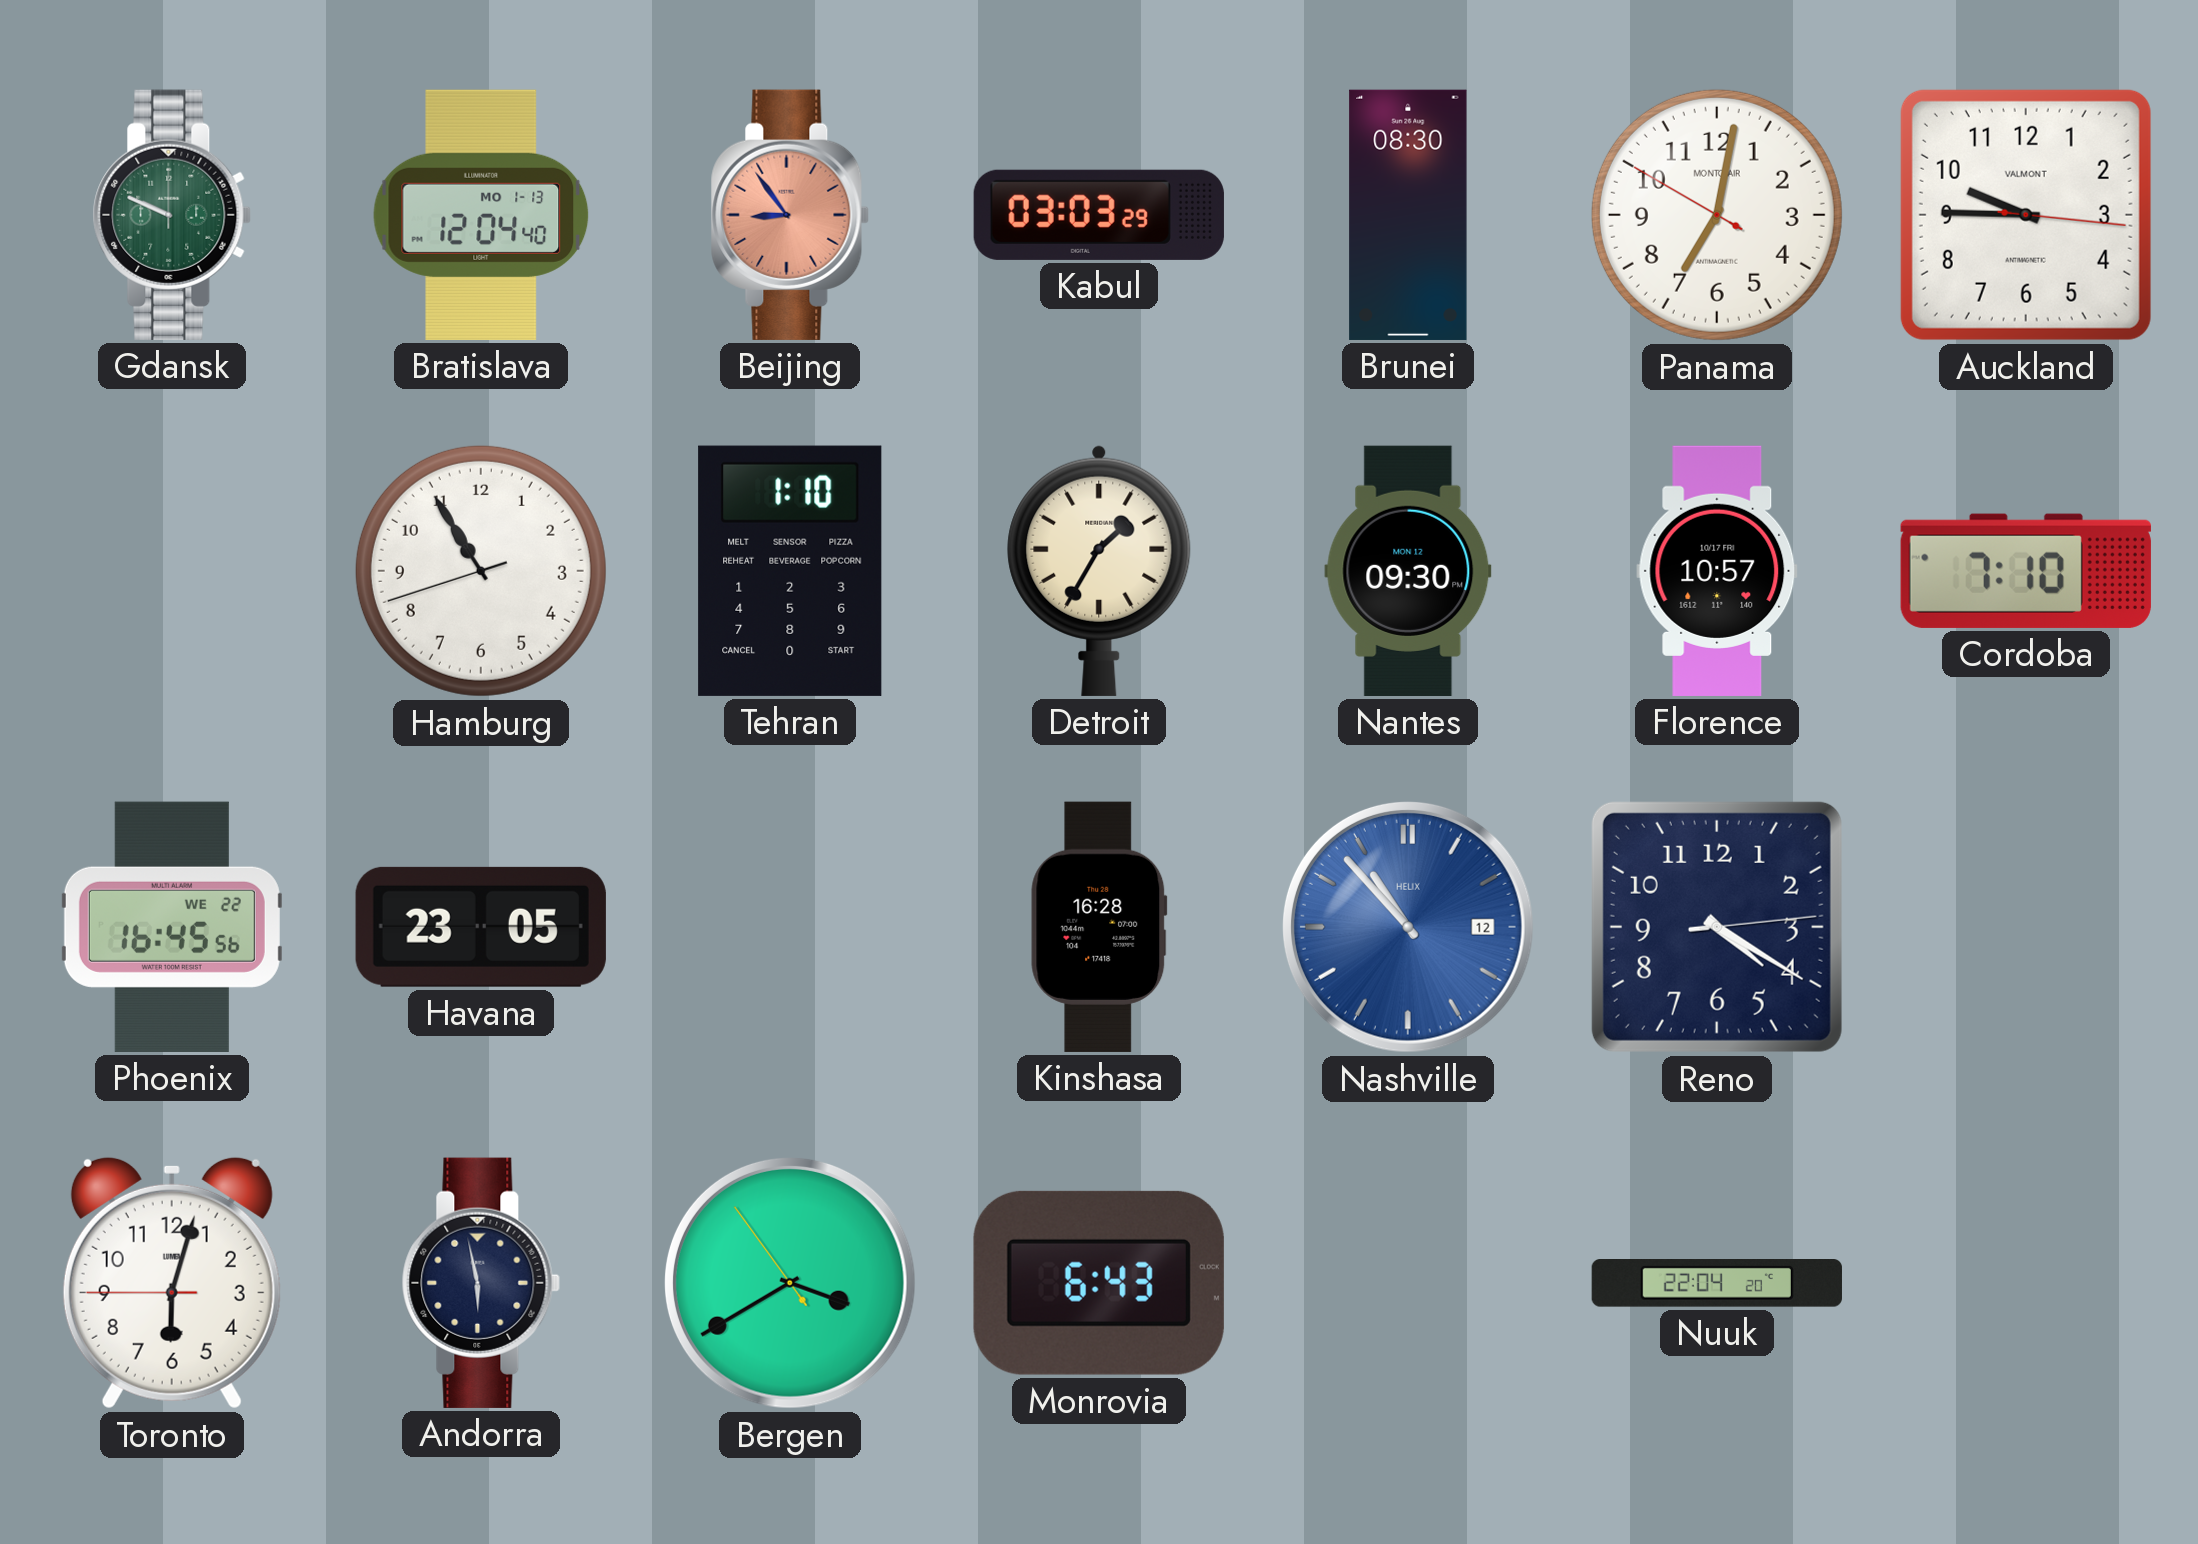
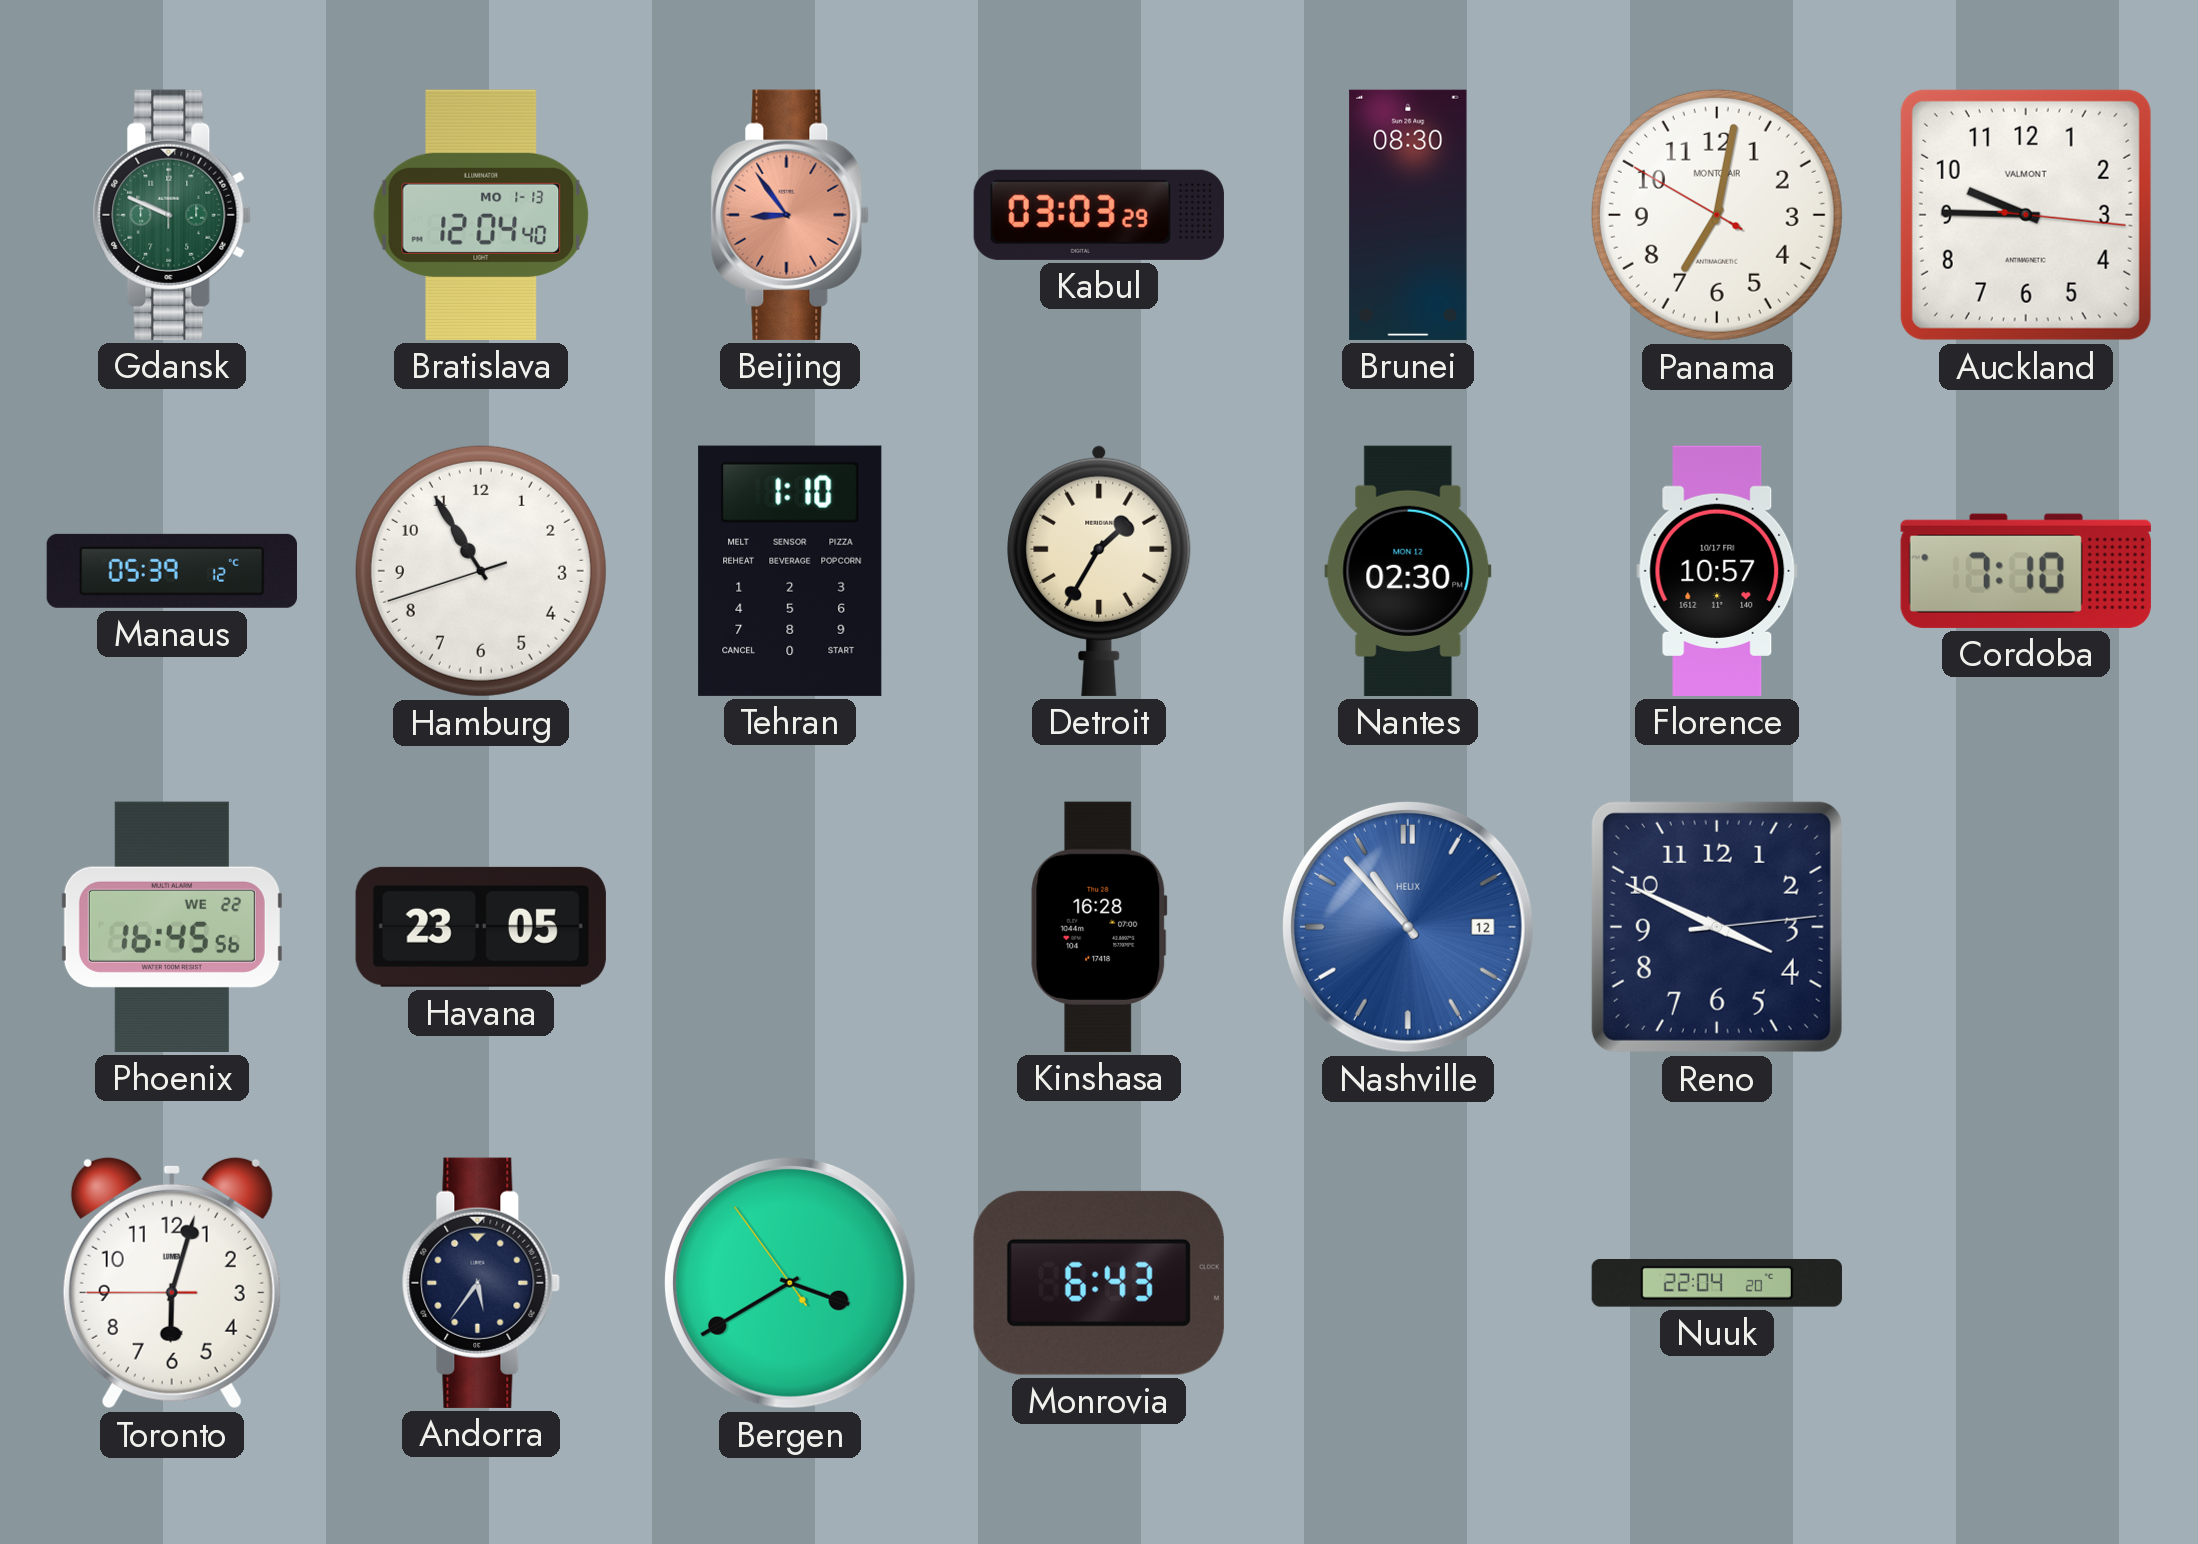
Manaus: none -> 05:39 (172, 571)
Nantes: 09:30 -> 02:30 (1408, 571)
Reno: 4:20 -> 3:49 (1717, 927)
Andorra: 5:58 -> 5:36 (481, 1283)
